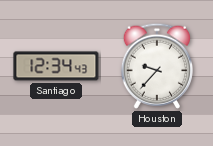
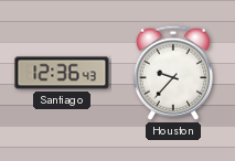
Santiago: 12:34 -> 12:36 (62, 73)
